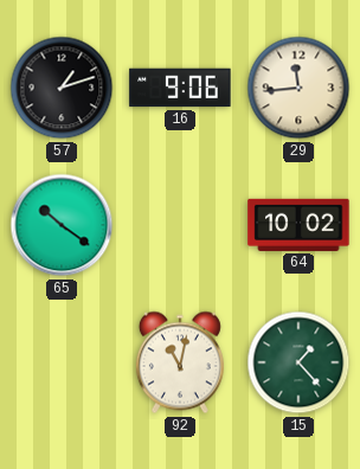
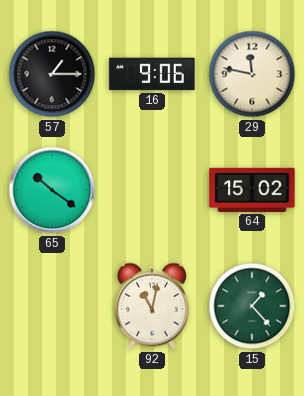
57: 1:12 -> 1:15 (52, 74)
29: 11:44 -> 11:47 (252, 74)
64: 10:02 -> 15:02 (252, 190)
